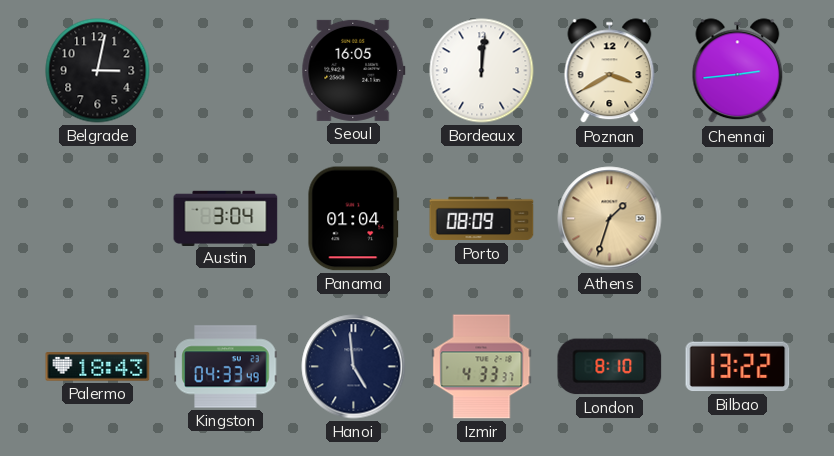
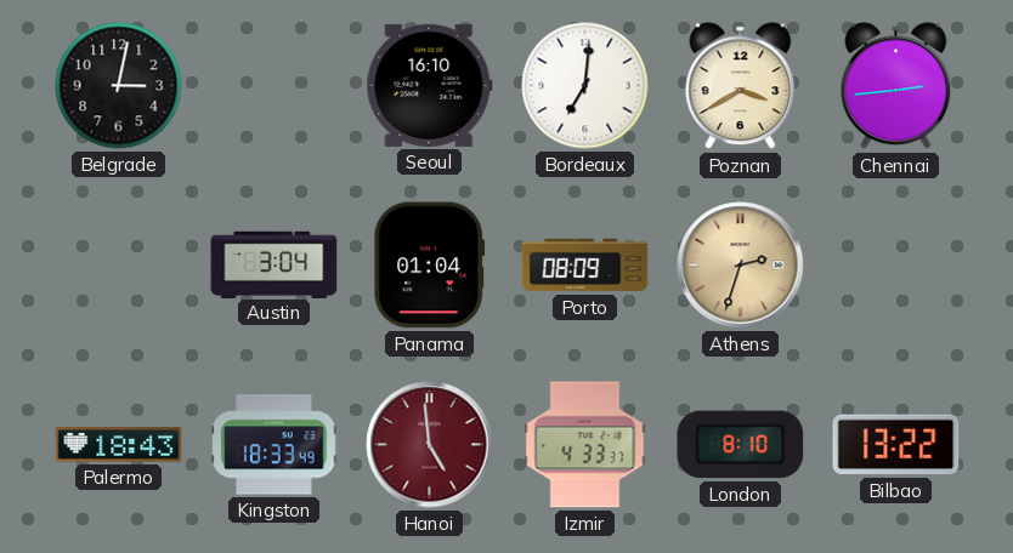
Seoul: 16:05 -> 16:10 (430, 85)
Bordeaux: 12:01 -> 7:01 (585, 86)
Athens: 1:33 -> 2:33 (741, 266)
Kingston: 04:33 -> 18:33 (275, 445)
Hanoi dial: navy -> burgundy (430, 445)
